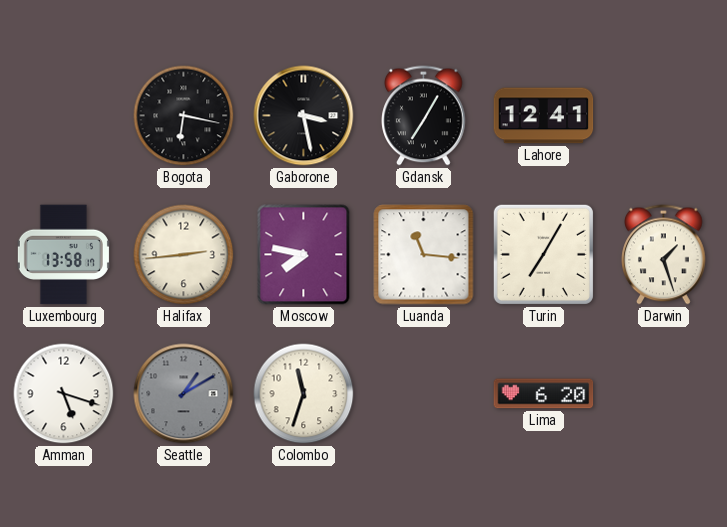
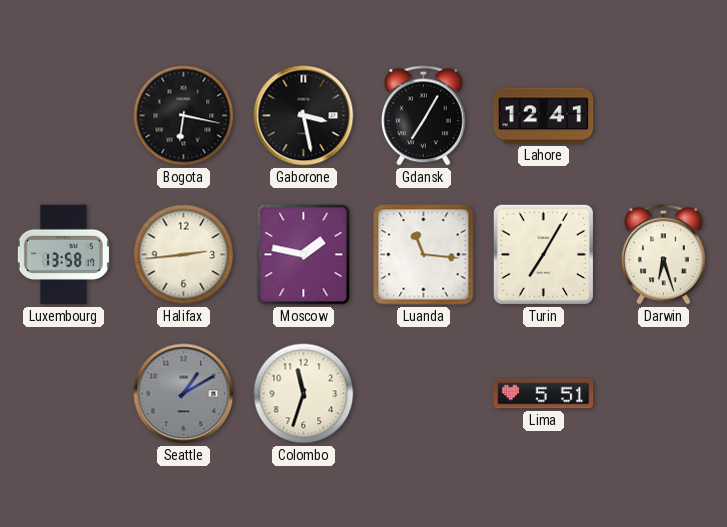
Moscow: 7:47 -> 1:47 (304, 255)
Darwin: 1:27 -> 6:27 (664, 255)
Amman: 5:18 -> none (64, 394)
Lima: 6:20 -> 5:51 (544, 394)
